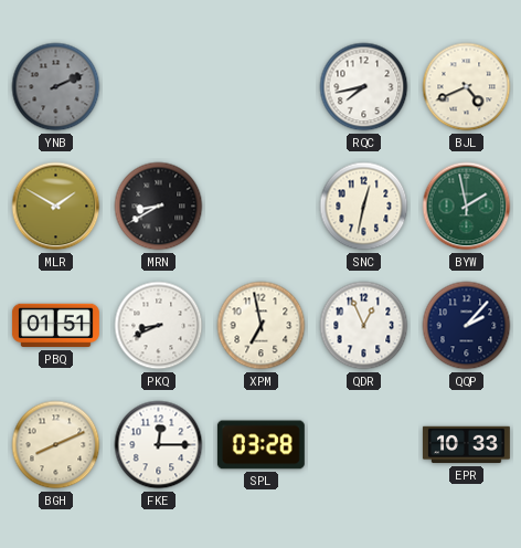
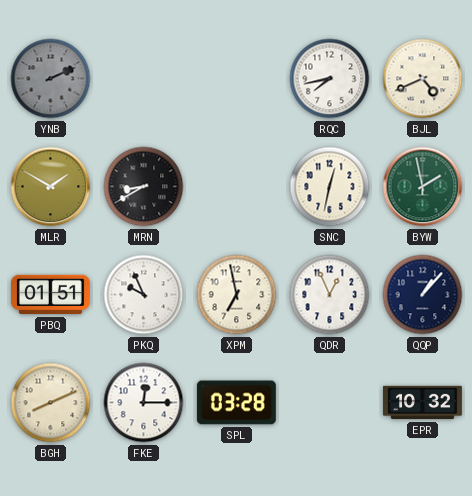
PKQ: 8:41 -> 9:56 (144, 295)
QQP: 2:07 -> 1:07 (423, 295)
EPR: 10:33 -> 10:32 (423, 403)
